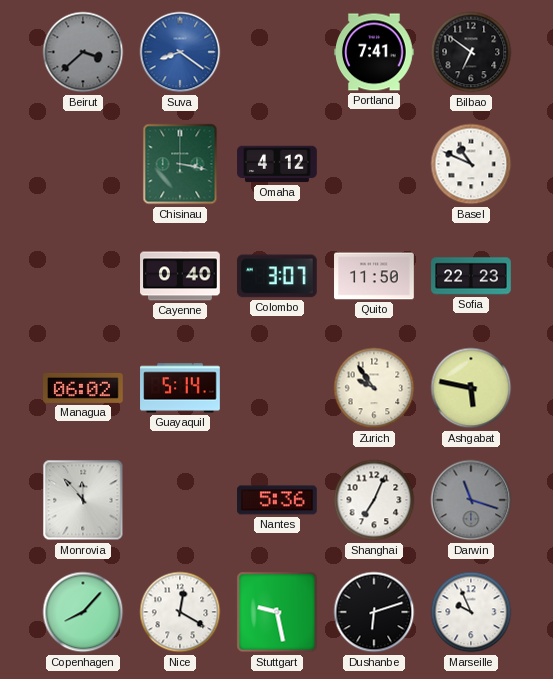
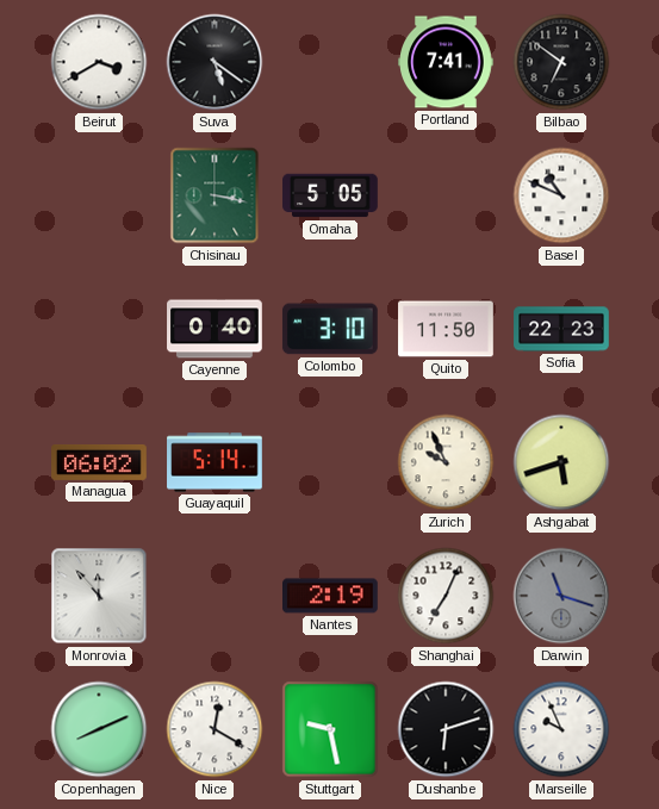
Beirut: 3:38 -> 3:40 (99, 62)
Beirut dial: grey -> white (99, 62)
Suva: 8:21 -> 5:21 (215, 62)
Suva dial: blue -> black (215, 62)
Omaha: 4:12 -> 5:05 (330, 195)
Colombo: 3:07 -> 3:10 (330, 329)
Zurich: 9:54 -> 9:56 (446, 462)
Ashgabat: 5:47 -> 5:42 (561, 462)
Nantes: 5:36 -> 2:19 (331, 596)
Copenhagen: 8:07 -> 8:11 (99, 729)
